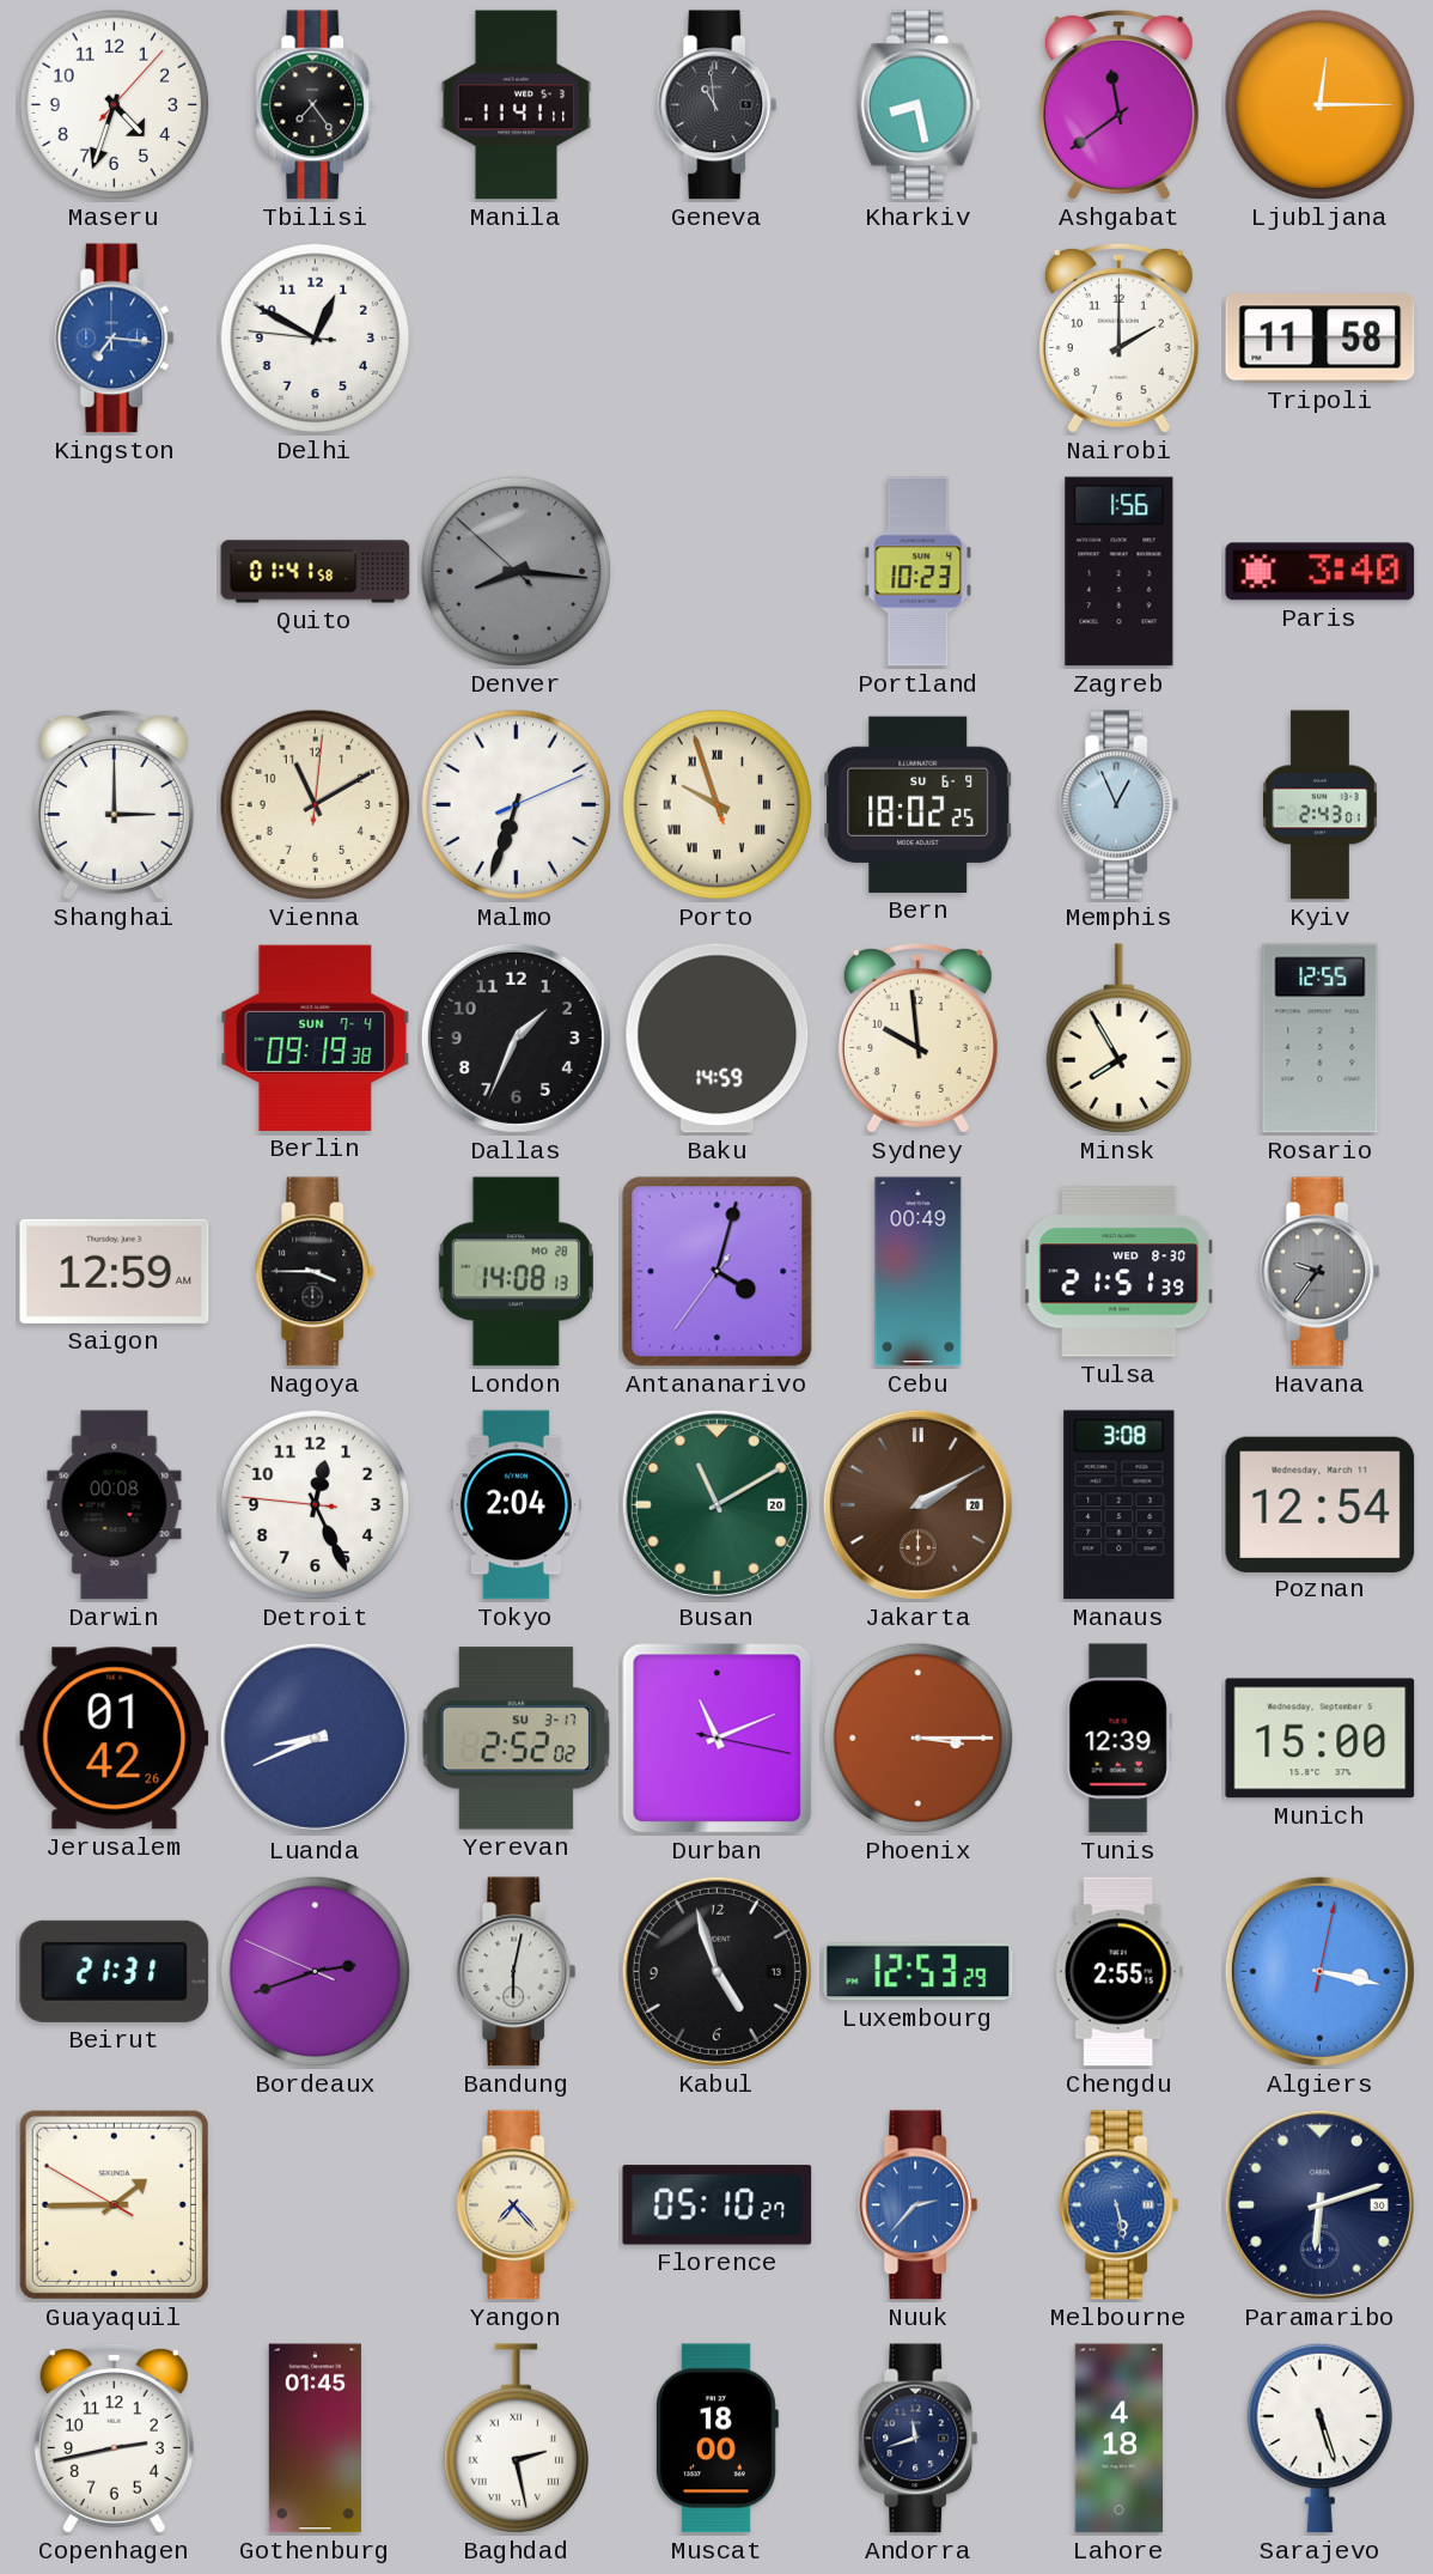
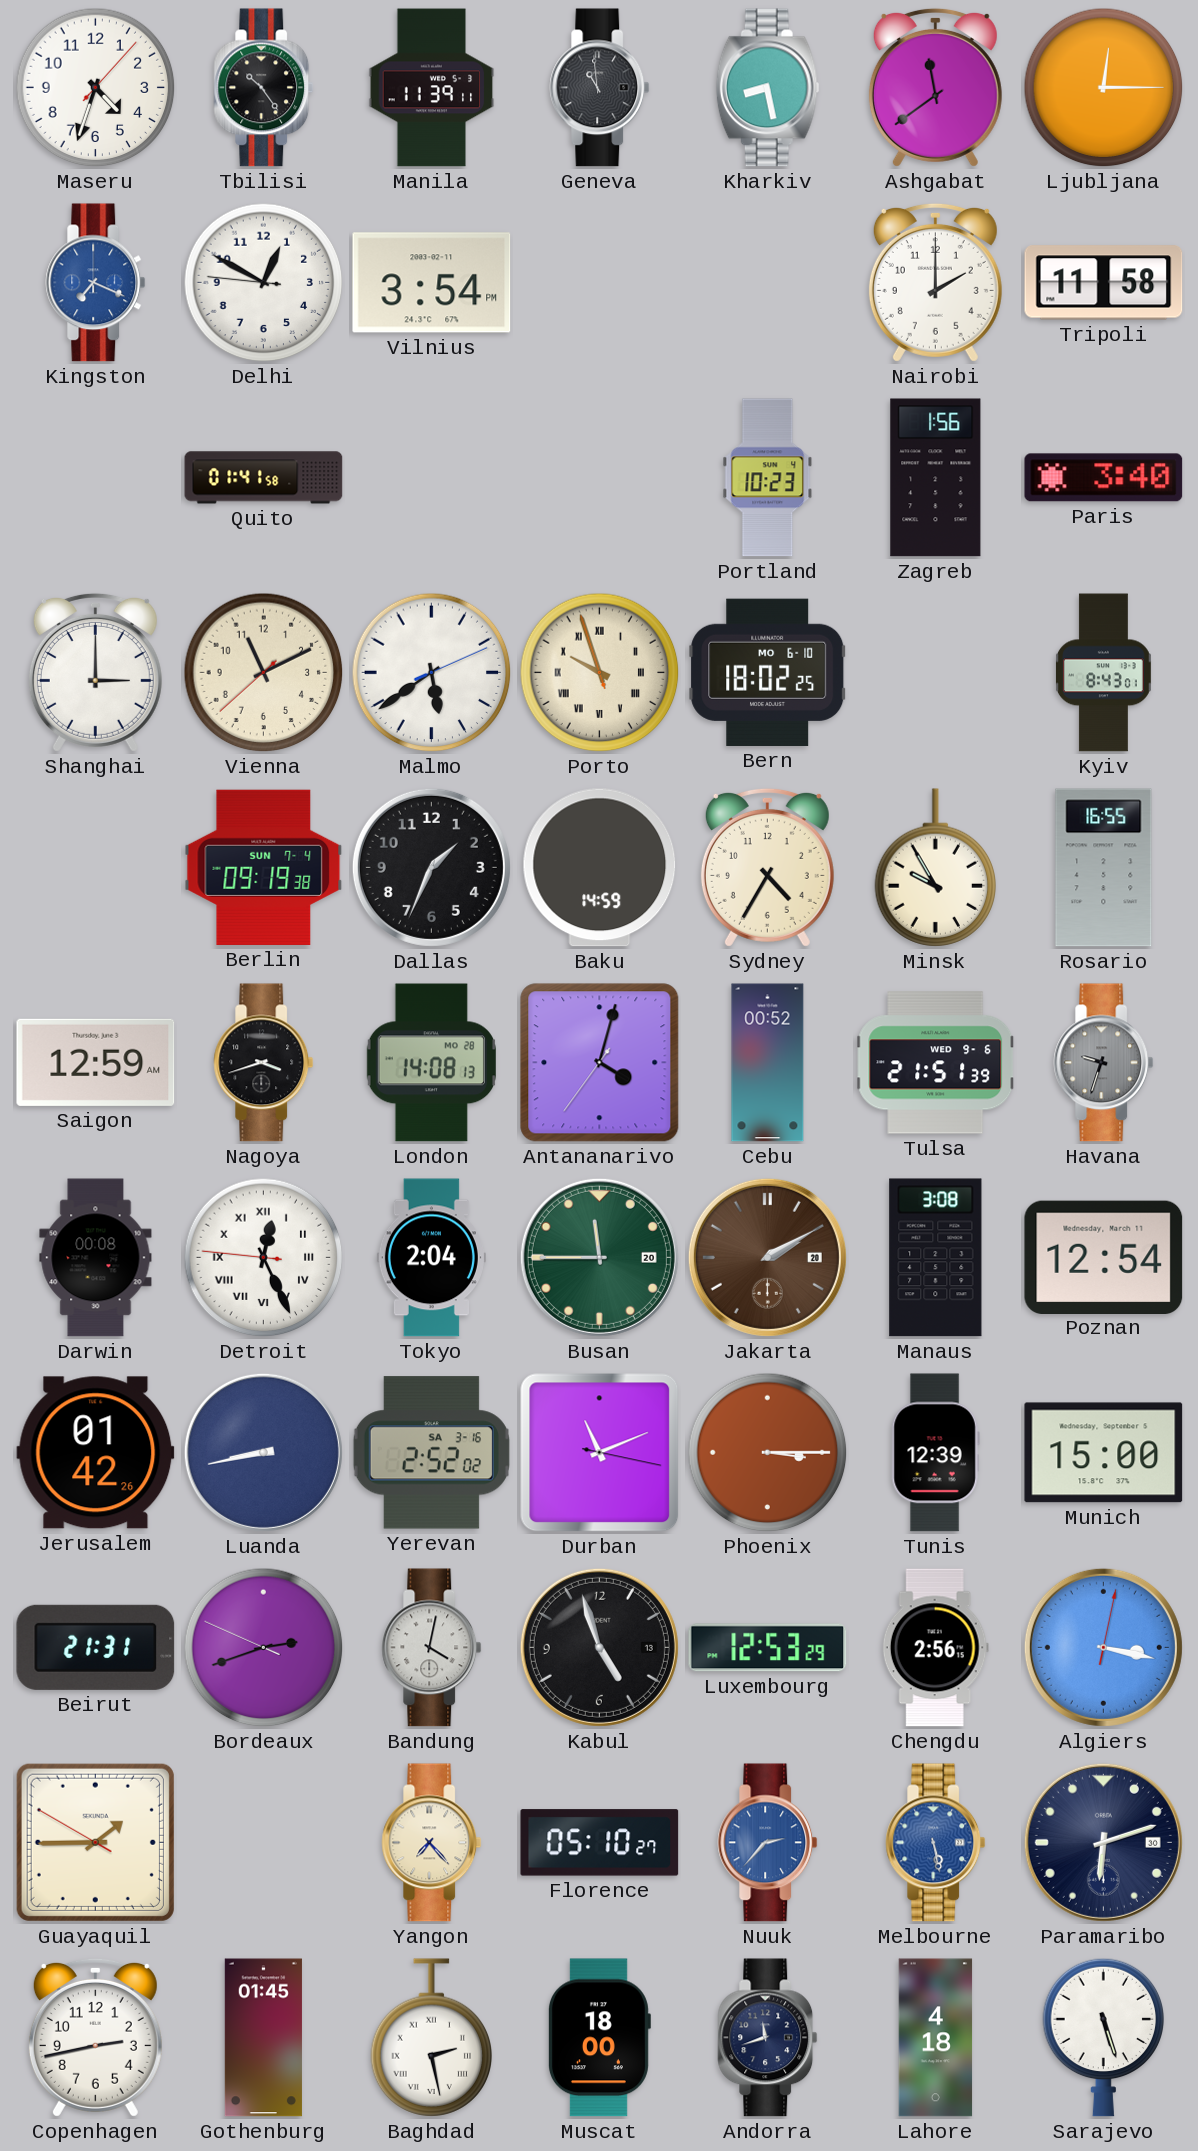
Tbilisi: 7:24 -> 10:24 (264, 88)
Manila: 11:41 -> 11:39 (432, 88)
Kingston: 7:16 -> 7:19 (96, 283)
Vilnius: none -> 3:54 (432, 283)
Denver: 8:15 -> none (517, 572)
Vienna: 11:10:01 -> 11:10:38 (264, 673)
Malmo: 6:33 -> 5:39 (432, 673)
Bern date: SU 6-9 -> MO 6-10 (768, 672)
Memphis: 12:56 -> none (1120, 805)
Kyiv: 2:43 -> 8:43 (1103, 673)
Sydney: 9:59 -> 4:35 (767, 867)
Minsk: 7:55 -> 9:55 (936, 868)
Rosario: 12:55 -> 16:55 (1104, 868)
Nagoya: 3:45 -> 3:42 (264, 1063)
Cebu: 00:49 -> 00:52 (768, 1063)
Tulsa date: WED 8-30 -> WED 9-6 (936, 1063)
Havana: 9:36 -> 9:33 (1104, 1063)
Detroit numerals: Arabic -> Roman (264, 1258)
Busan: 11:10 -> 11:45 (599, 1257)
Luanda: 8:41 -> 8:43 (263, 1452)
Yerevan date: SU 3-17 -> SA 3-16 (431, 1453)
Bandung: 6:02 -> 4:02 (432, 1648)
Chengdu: 2:55 -> 2:56 (935, 1648)
